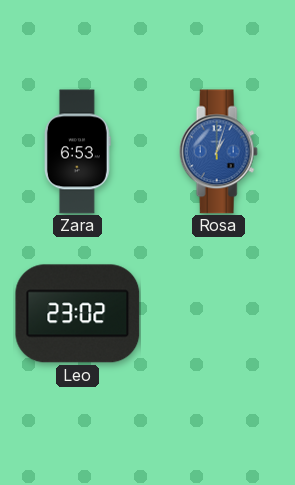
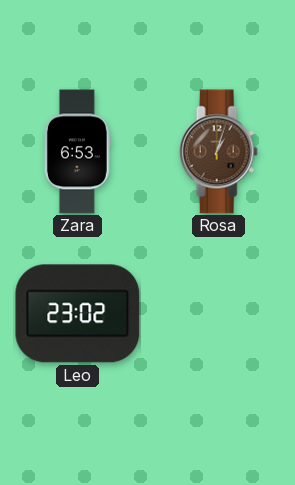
Rosa dial: blue -> brown (218, 152)
